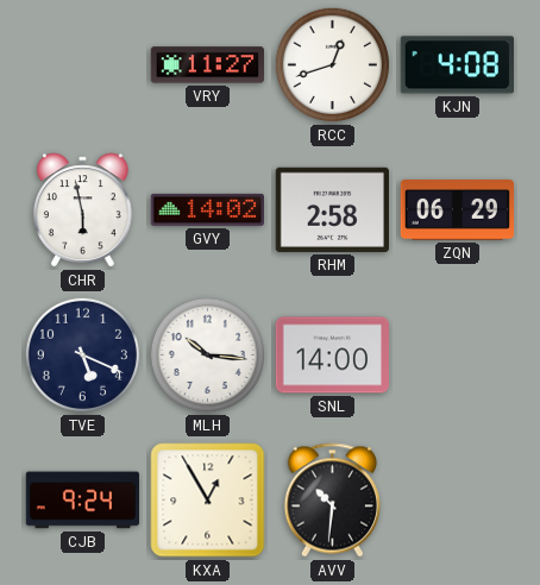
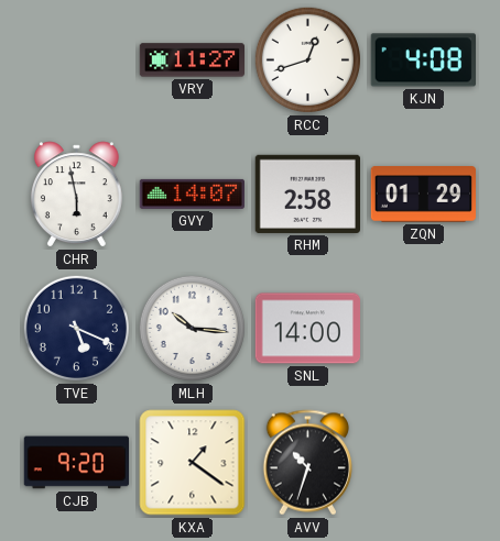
GVY: 14:02 -> 14:07 (192, 194)
ZQN: 06:29 -> 01:29 (424, 195)
CJB: 9:24 -> 9:20 (77, 463)
KXA: 12:55 -> 1:21 (193, 463)
AVV: 10:31 -> 10:33 (307, 463)
